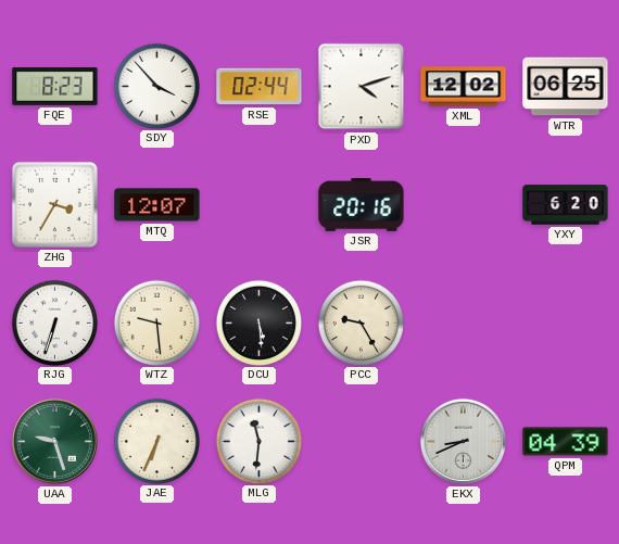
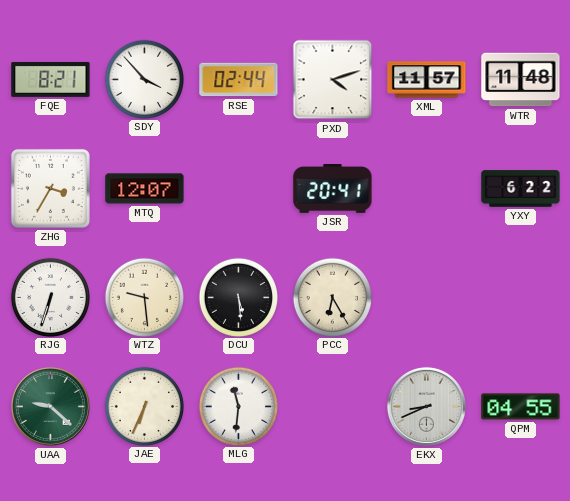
FQE: 8:23 -> 8:21 (51, 80)
XML: 12:02 -> 11:57 (427, 80)
WTR: 06:25 -> 11:48 (521, 80)
JSR: 20:16 -> 20:41 (333, 189)
YXY: 6:20 -> 6:22 (521, 189)
PCC: 9:25 -> 6:25 (332, 297)
UAA: 9:27 -> 9:22 (50, 406)
QPM: 04:39 -> 04:55 (521, 407)
